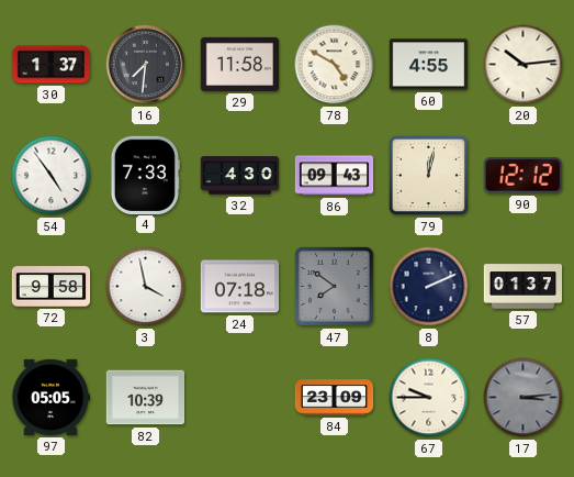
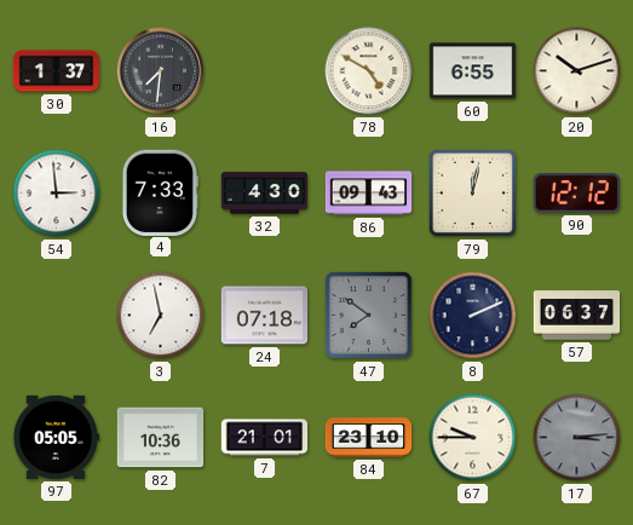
29: 11:58 -> none (240, 64)
60: 4:55 -> 6:55 (473, 71)
20: 10:14 -> 10:12 (577, 71)
54: 4:54 -> 2:59 (57, 194)
72: 9:58 -> none (52, 287)
3: 3:58 -> 6:58 (161, 316)
57: 01:37 -> 06:37 (577, 316)
82: 10:39 -> 10:36 (161, 438)
7: none -> 21:01 (265, 438)
84: 23:09 -> 23:10 (369, 438)
